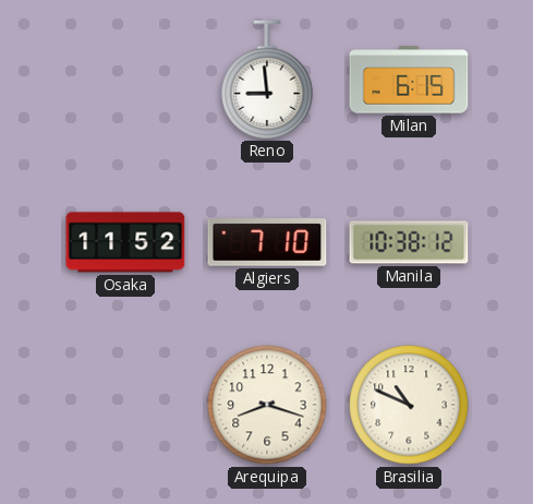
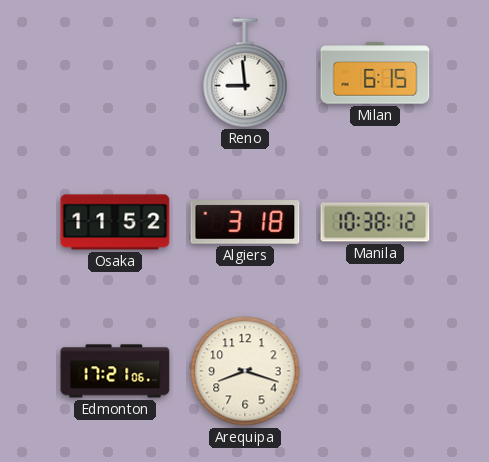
Algiers: 7:10 -> 3:18 (245, 222)
Edmonton: none -> 17:21 (115, 371)
Brasilia: 10:49 -> none (409, 405)
